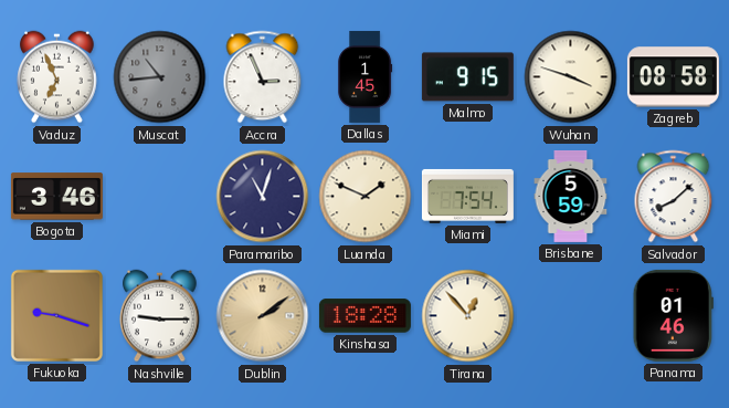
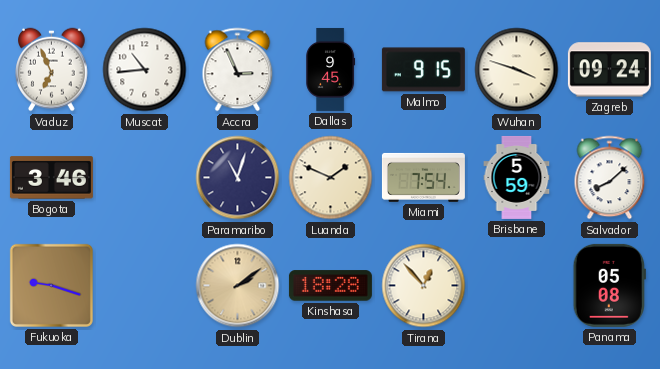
Muscat dial: grey -> white (145, 70)
Dallas: 1:45 -> 9:45 (331, 69)
Zagreb: 08:58 -> 09:24 (609, 70)
Nashville: 9:15 -> none (160, 316)
Panama: 01:46 -> 05:08 (609, 285)
